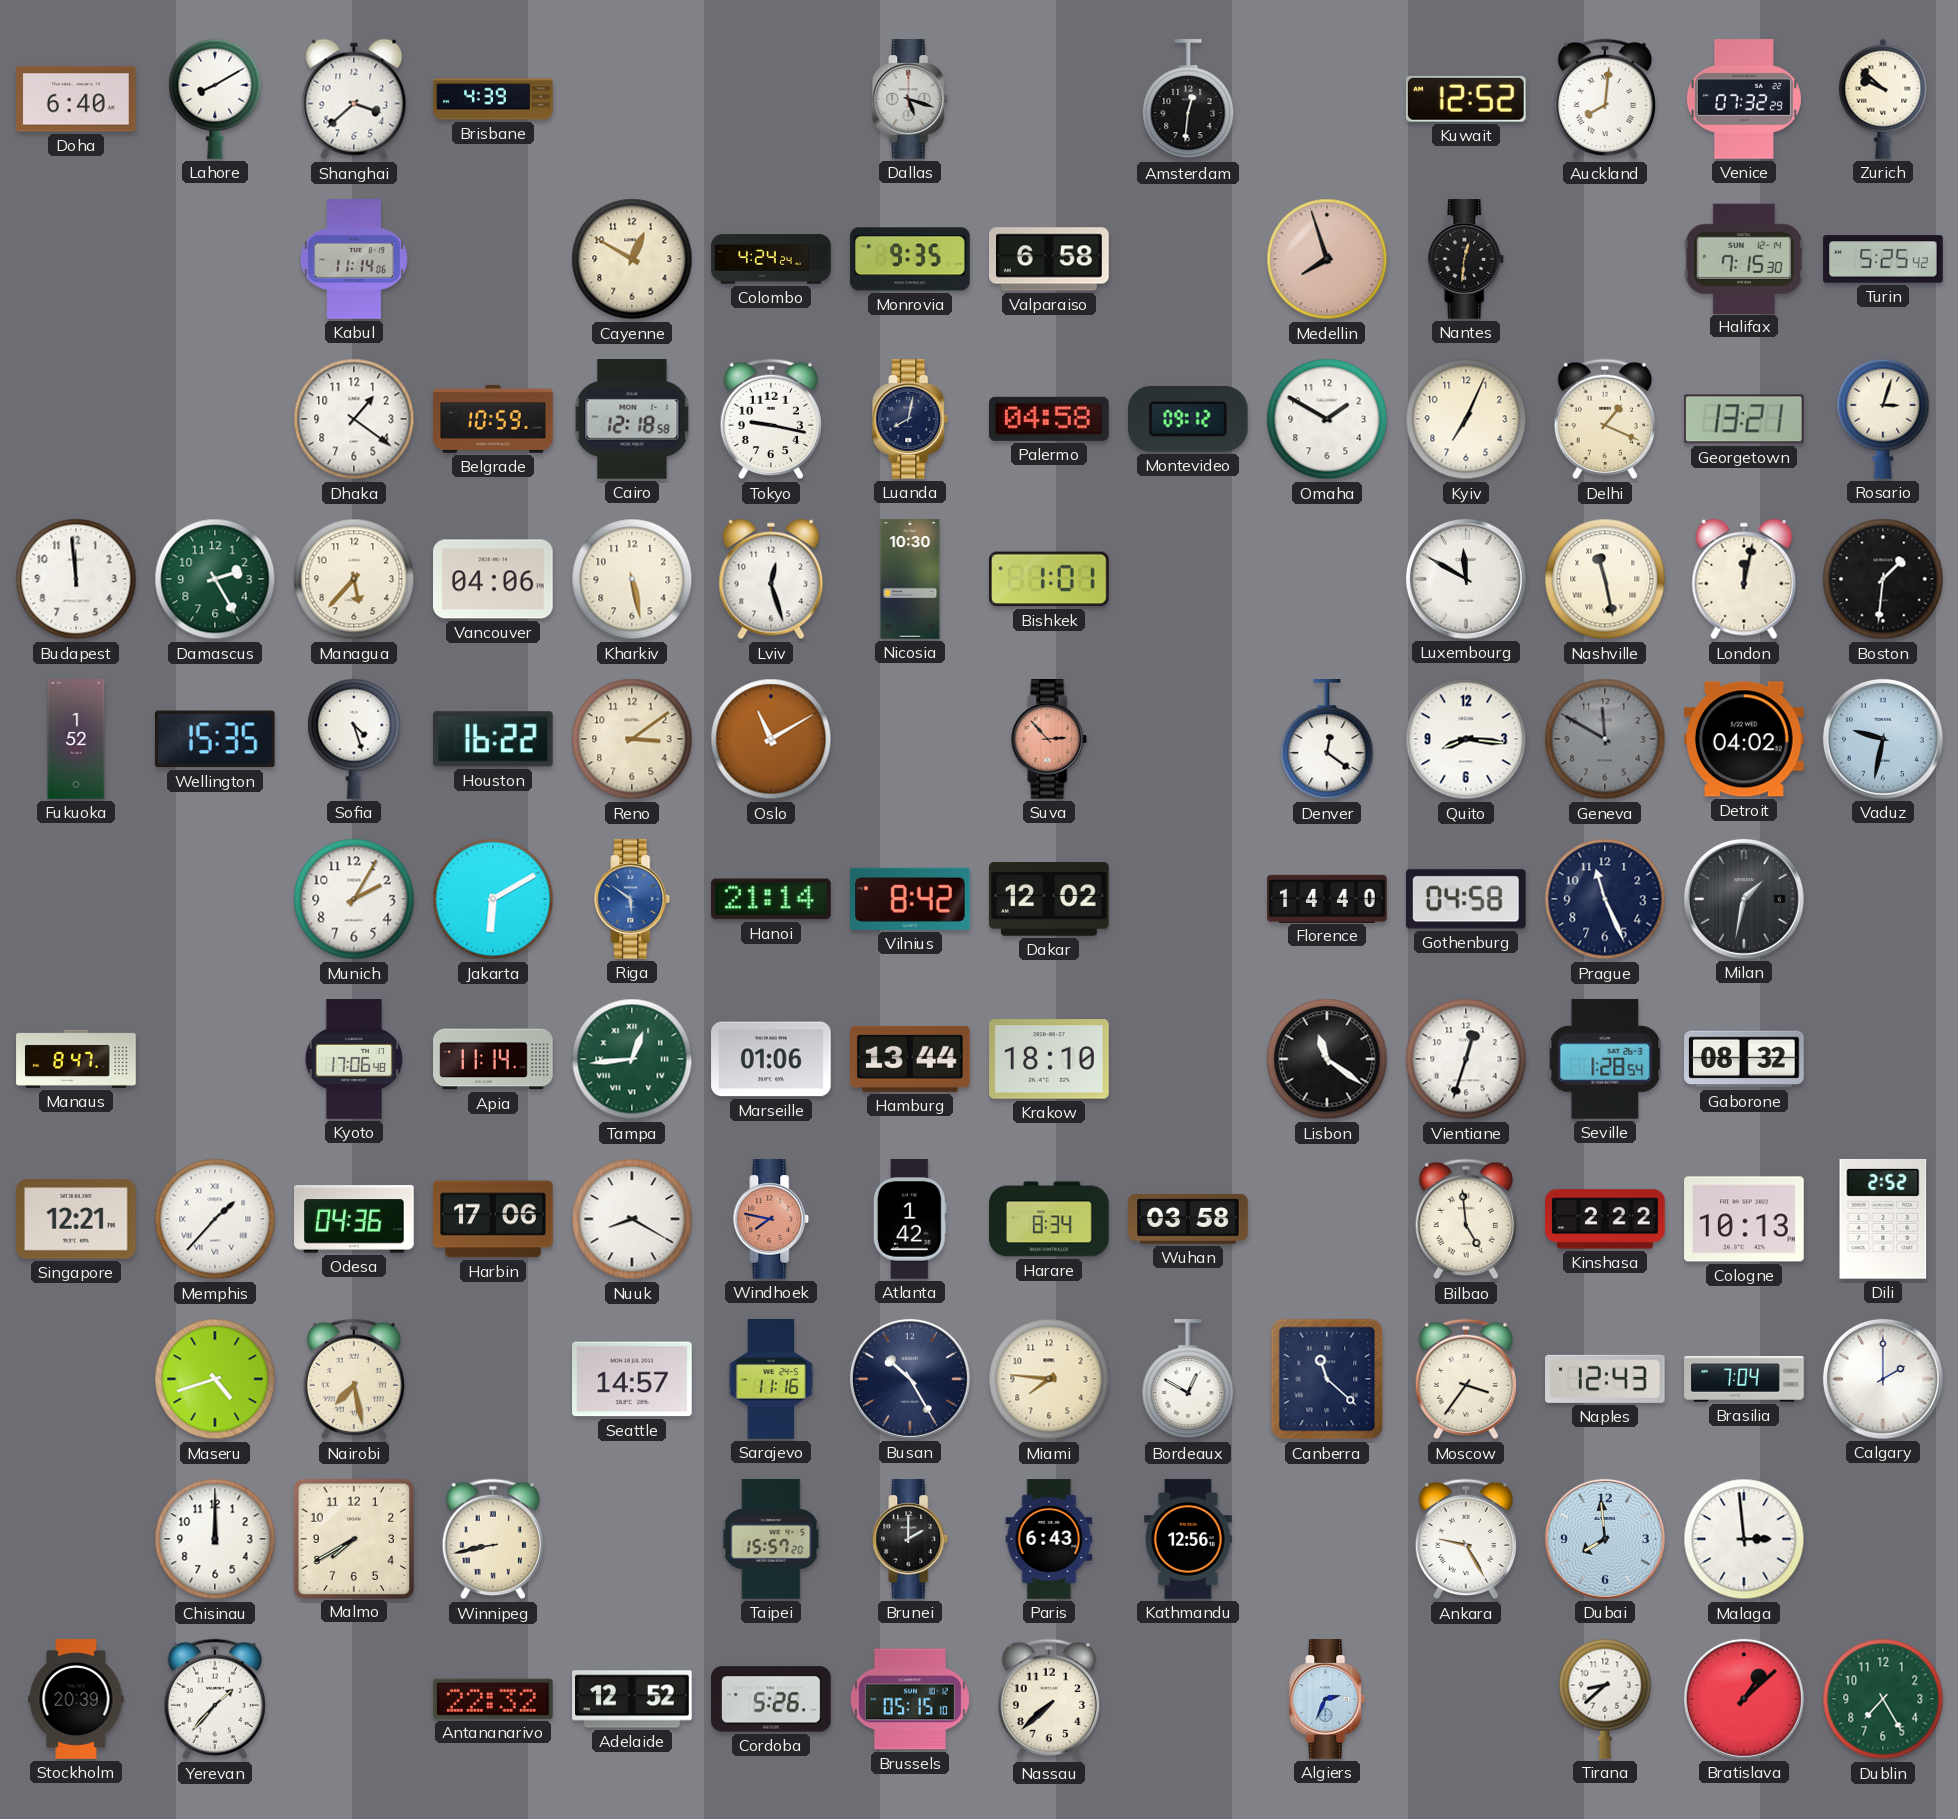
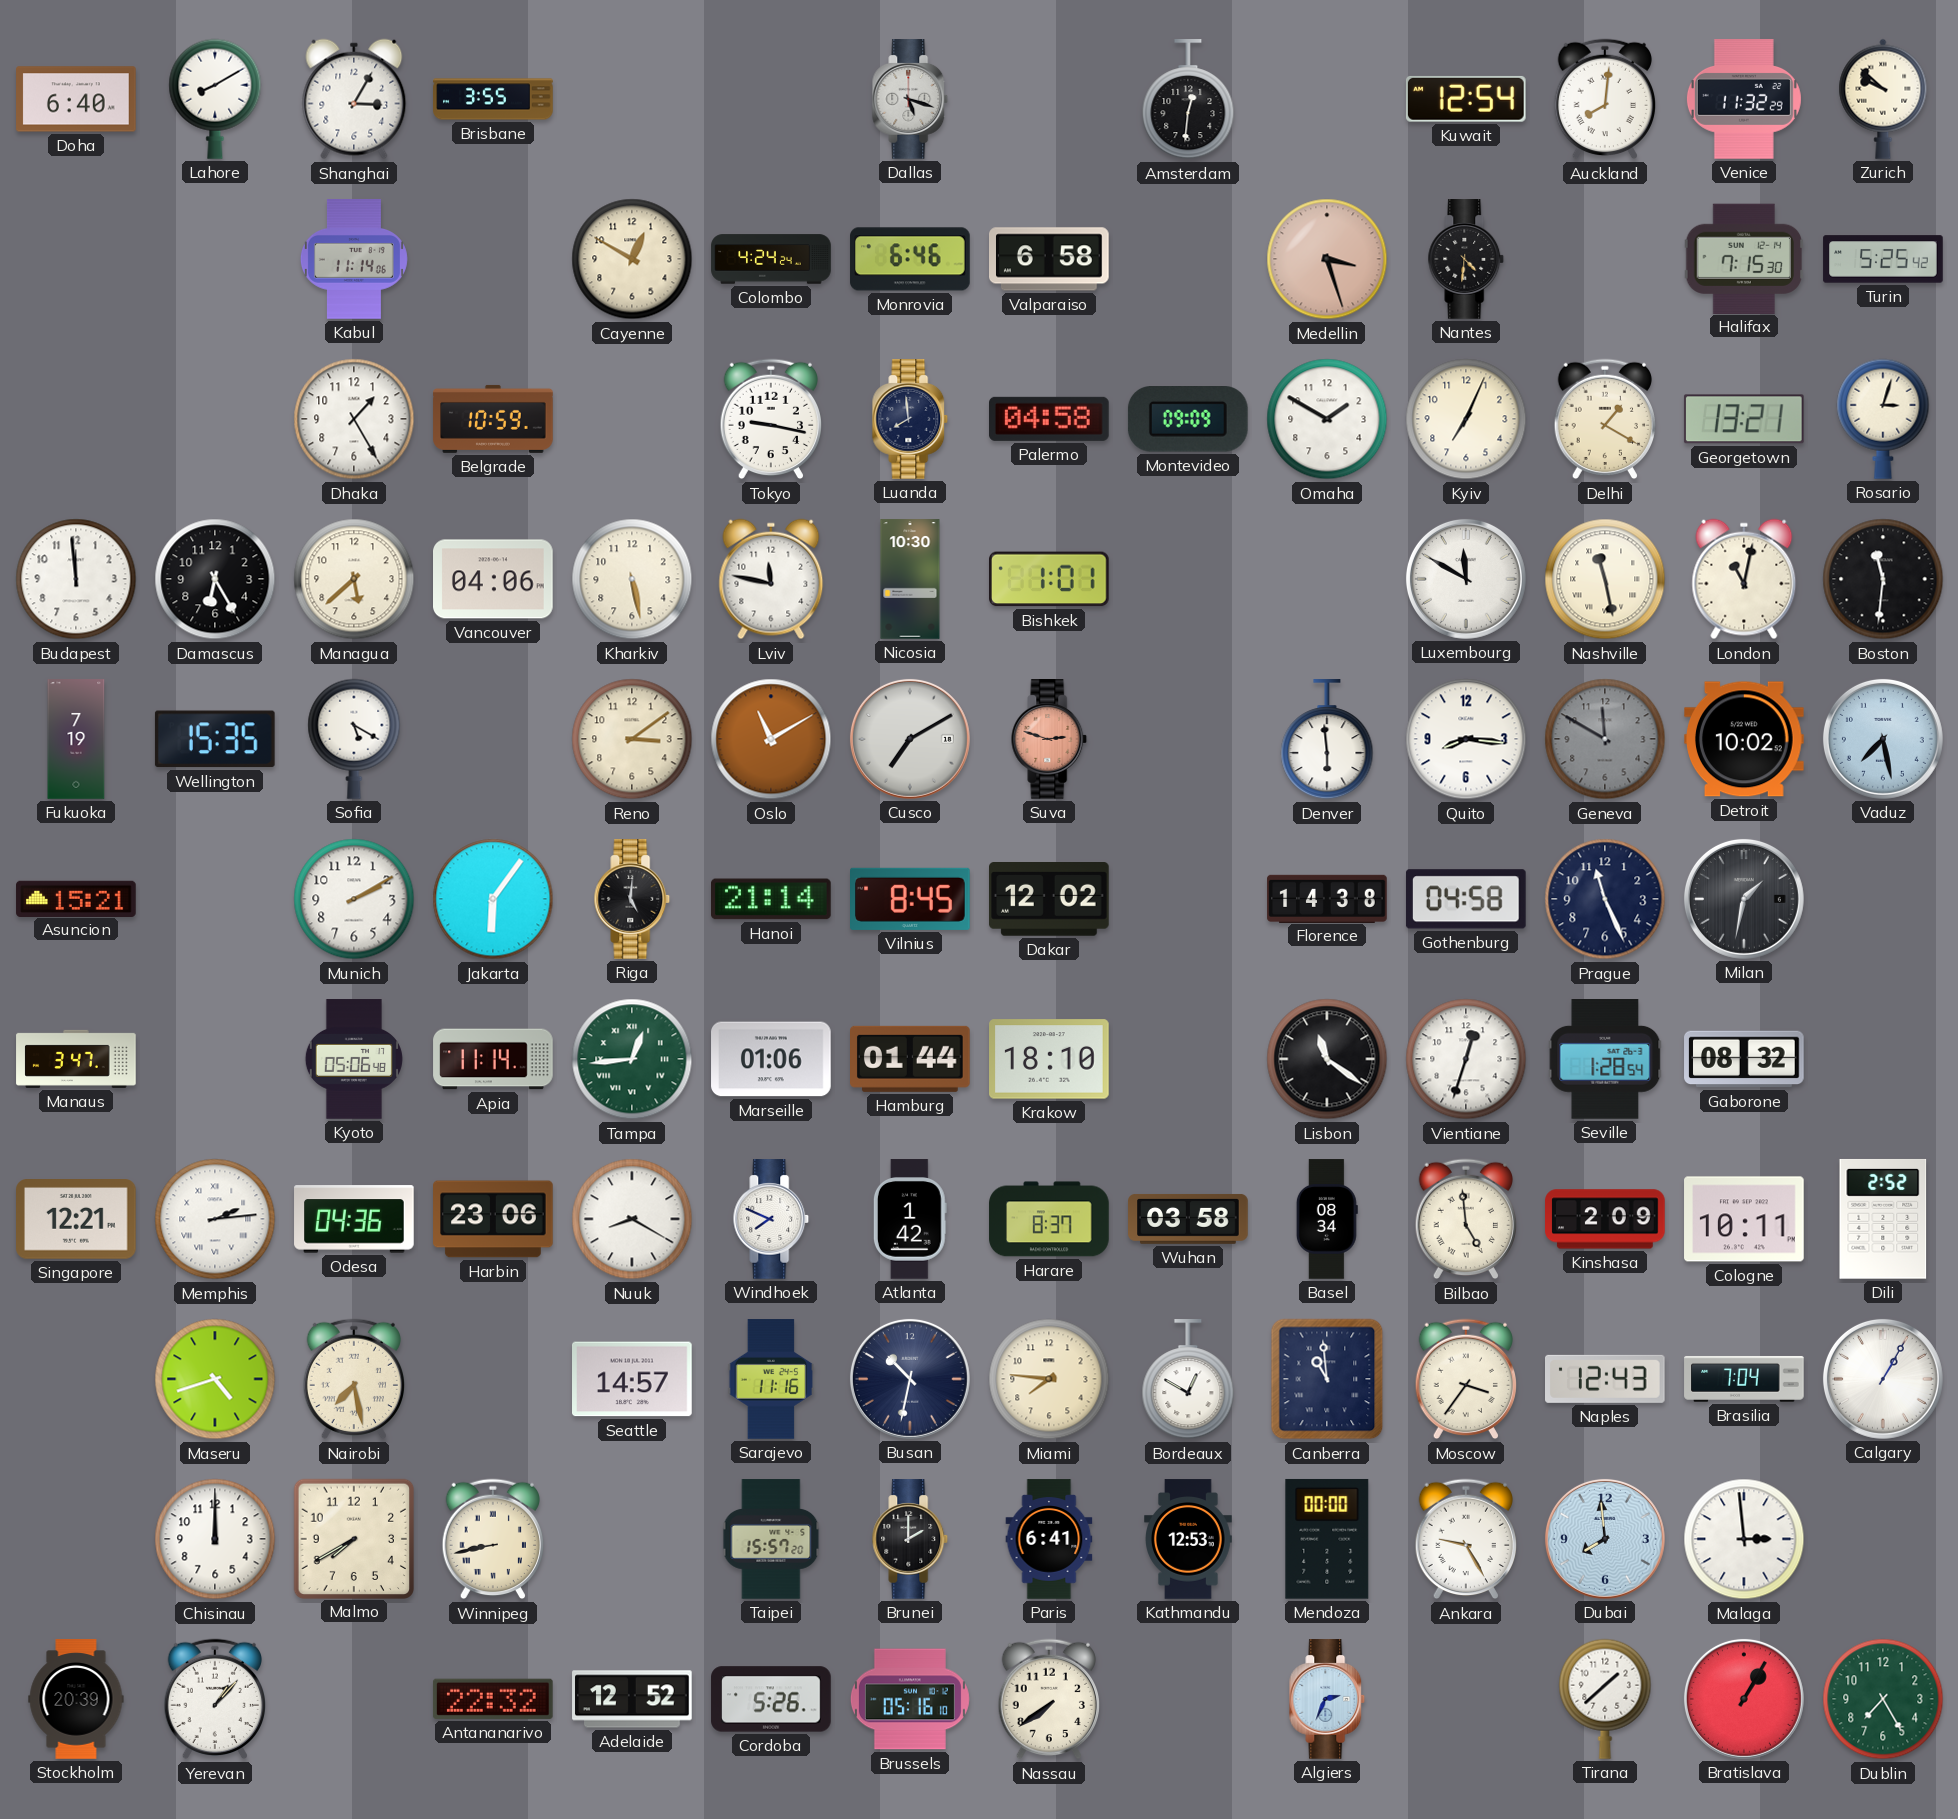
Shanghai: 3:38 -> 3:05 (354, 99)
Brisbane: 4:39 -> 3:55 (493, 99)
Kuwait: 12:52 -> 12:54 (1466, 99)
Venice: 07:32 -> 11:32 (1744, 99)
Monrovia: 9:35 -> 6:46 (910, 259)
Medellin: 7:57 -> 3:27 (1327, 259)
Nantes: 12:31 -> 4:31 (1466, 259)
Dhaka: 1:21 -> 1:25 (354, 419)
Cairo: 12:18 -> none (632, 420)
Luanda: 8:02 -> 7:59 (910, 419)
Montevideo: 09:12 -> 09:09 (1188, 420)
Delhi: 1:19 -> 1:20 (1604, 419)
Damascus: 2:25 -> 6:25 (215, 579)
Damascus dial: green -> black (215, 579)
Managua: 5:37 -> 5:38 (354, 579)
Lviv: 12:27 -> 11:47 (771, 579)
London: 12:02 -> 11:02 (1744, 579)
Boston: 1:31 -> 11:31 (1883, 579)
Fukuoka: 1:52 -> 7:19 (76, 739)
Sofia: 4:27 -> 5:20 (354, 739)
Houston: 16:22 -> none (493, 739)
Cusco: none -> 7:10 (910, 739)
Suva: 2:53 -> 2:48 (1049, 739)
Denver: 12:21 -> 5:59 (1327, 740)
Detroit: 04:02 -> 10:02 (1745, 739)
Vaduz: 9:32 -> 7:28 (1883, 739)
Asuncion: none -> 15:21 (76, 898)
Munich: 2:05 -> 2:10 (354, 899)
Jakarta: 6:10 -> 6:06 (493, 899)
Riga: 5:51 -> 5:01 (632, 899)
Riga dial: blue -> black (632, 899)
Vilnius: 8:42 -> 8:45 (911, 899)
Florence: 14:40 -> 14:38 (1327, 898)
Manaus: 8:47 -> 3:47 (76, 1059)
Kyoto: 17:06 -> 05:06 (354, 1059)
Hamburg: 13:44 -> 01:44 (911, 1059)
Memphis: 1:37 -> 2:14 (215, 1219)
Harbin: 17:06 -> 23:06 (493, 1219)
Windhoek: 7:47 -> 7:49 (771, 1219)
Windhoek dial: salmon -> white (771, 1219)
Harare: 8:34 -> 8:37 (1049, 1219)
Basel: none -> 08:34 (1327, 1219)
Kinshasa: 2:22 -> 2:09 (1605, 1219)
Cologne: 10:13 -> 10:11 (1744, 1219)
Busan: 10:25 -> 10:32 (910, 1379)
Canberra: 11:22 -> 10:59 (1327, 1379)
Calgary: 2:00 -> 1:05 (1883, 1379)
Paris: 6:43 -> 6:41 (1049, 1539)
Kathmandu: 12:56 -> 12:53 (1189, 1539)
Mendoza: none -> 00:00 (1327, 1539)
Yerevan: 1:37 -> 1:07 (214, 1699)
Brussels: 05:15 -> 05:16 (910, 1699)
Nassau: 7:38 -> 7:39 (1048, 1699)
Tirana: 8:38 -> 1:38 (1605, 1699)
Bratislava: 1:08 -> 1:05 (1744, 1699)
